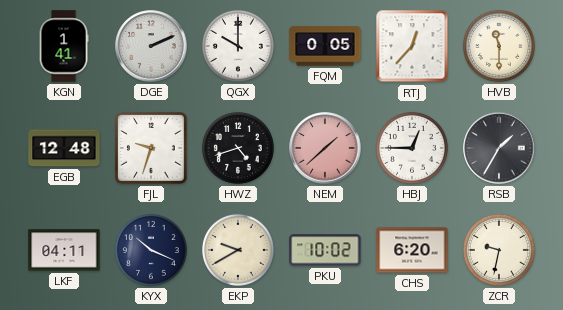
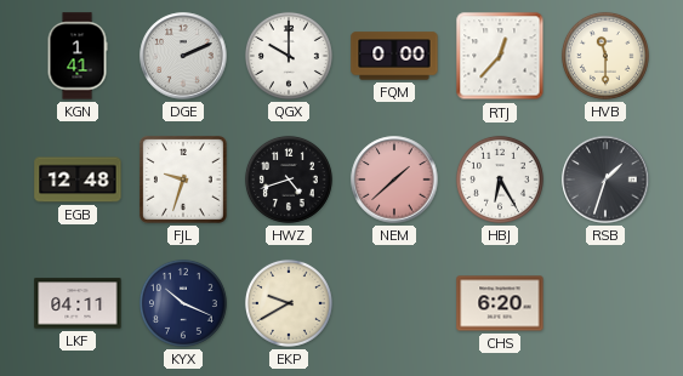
FQM: 0:05 -> 0:00 (394, 56)
HBJ: 12:45 -> 6:25 (500, 180)
RSB: 1:35 -> 1:33 (605, 180)
PKU: 10:02 -> none (325, 250)
ZCR: 9:32 -> none (499, 250)
